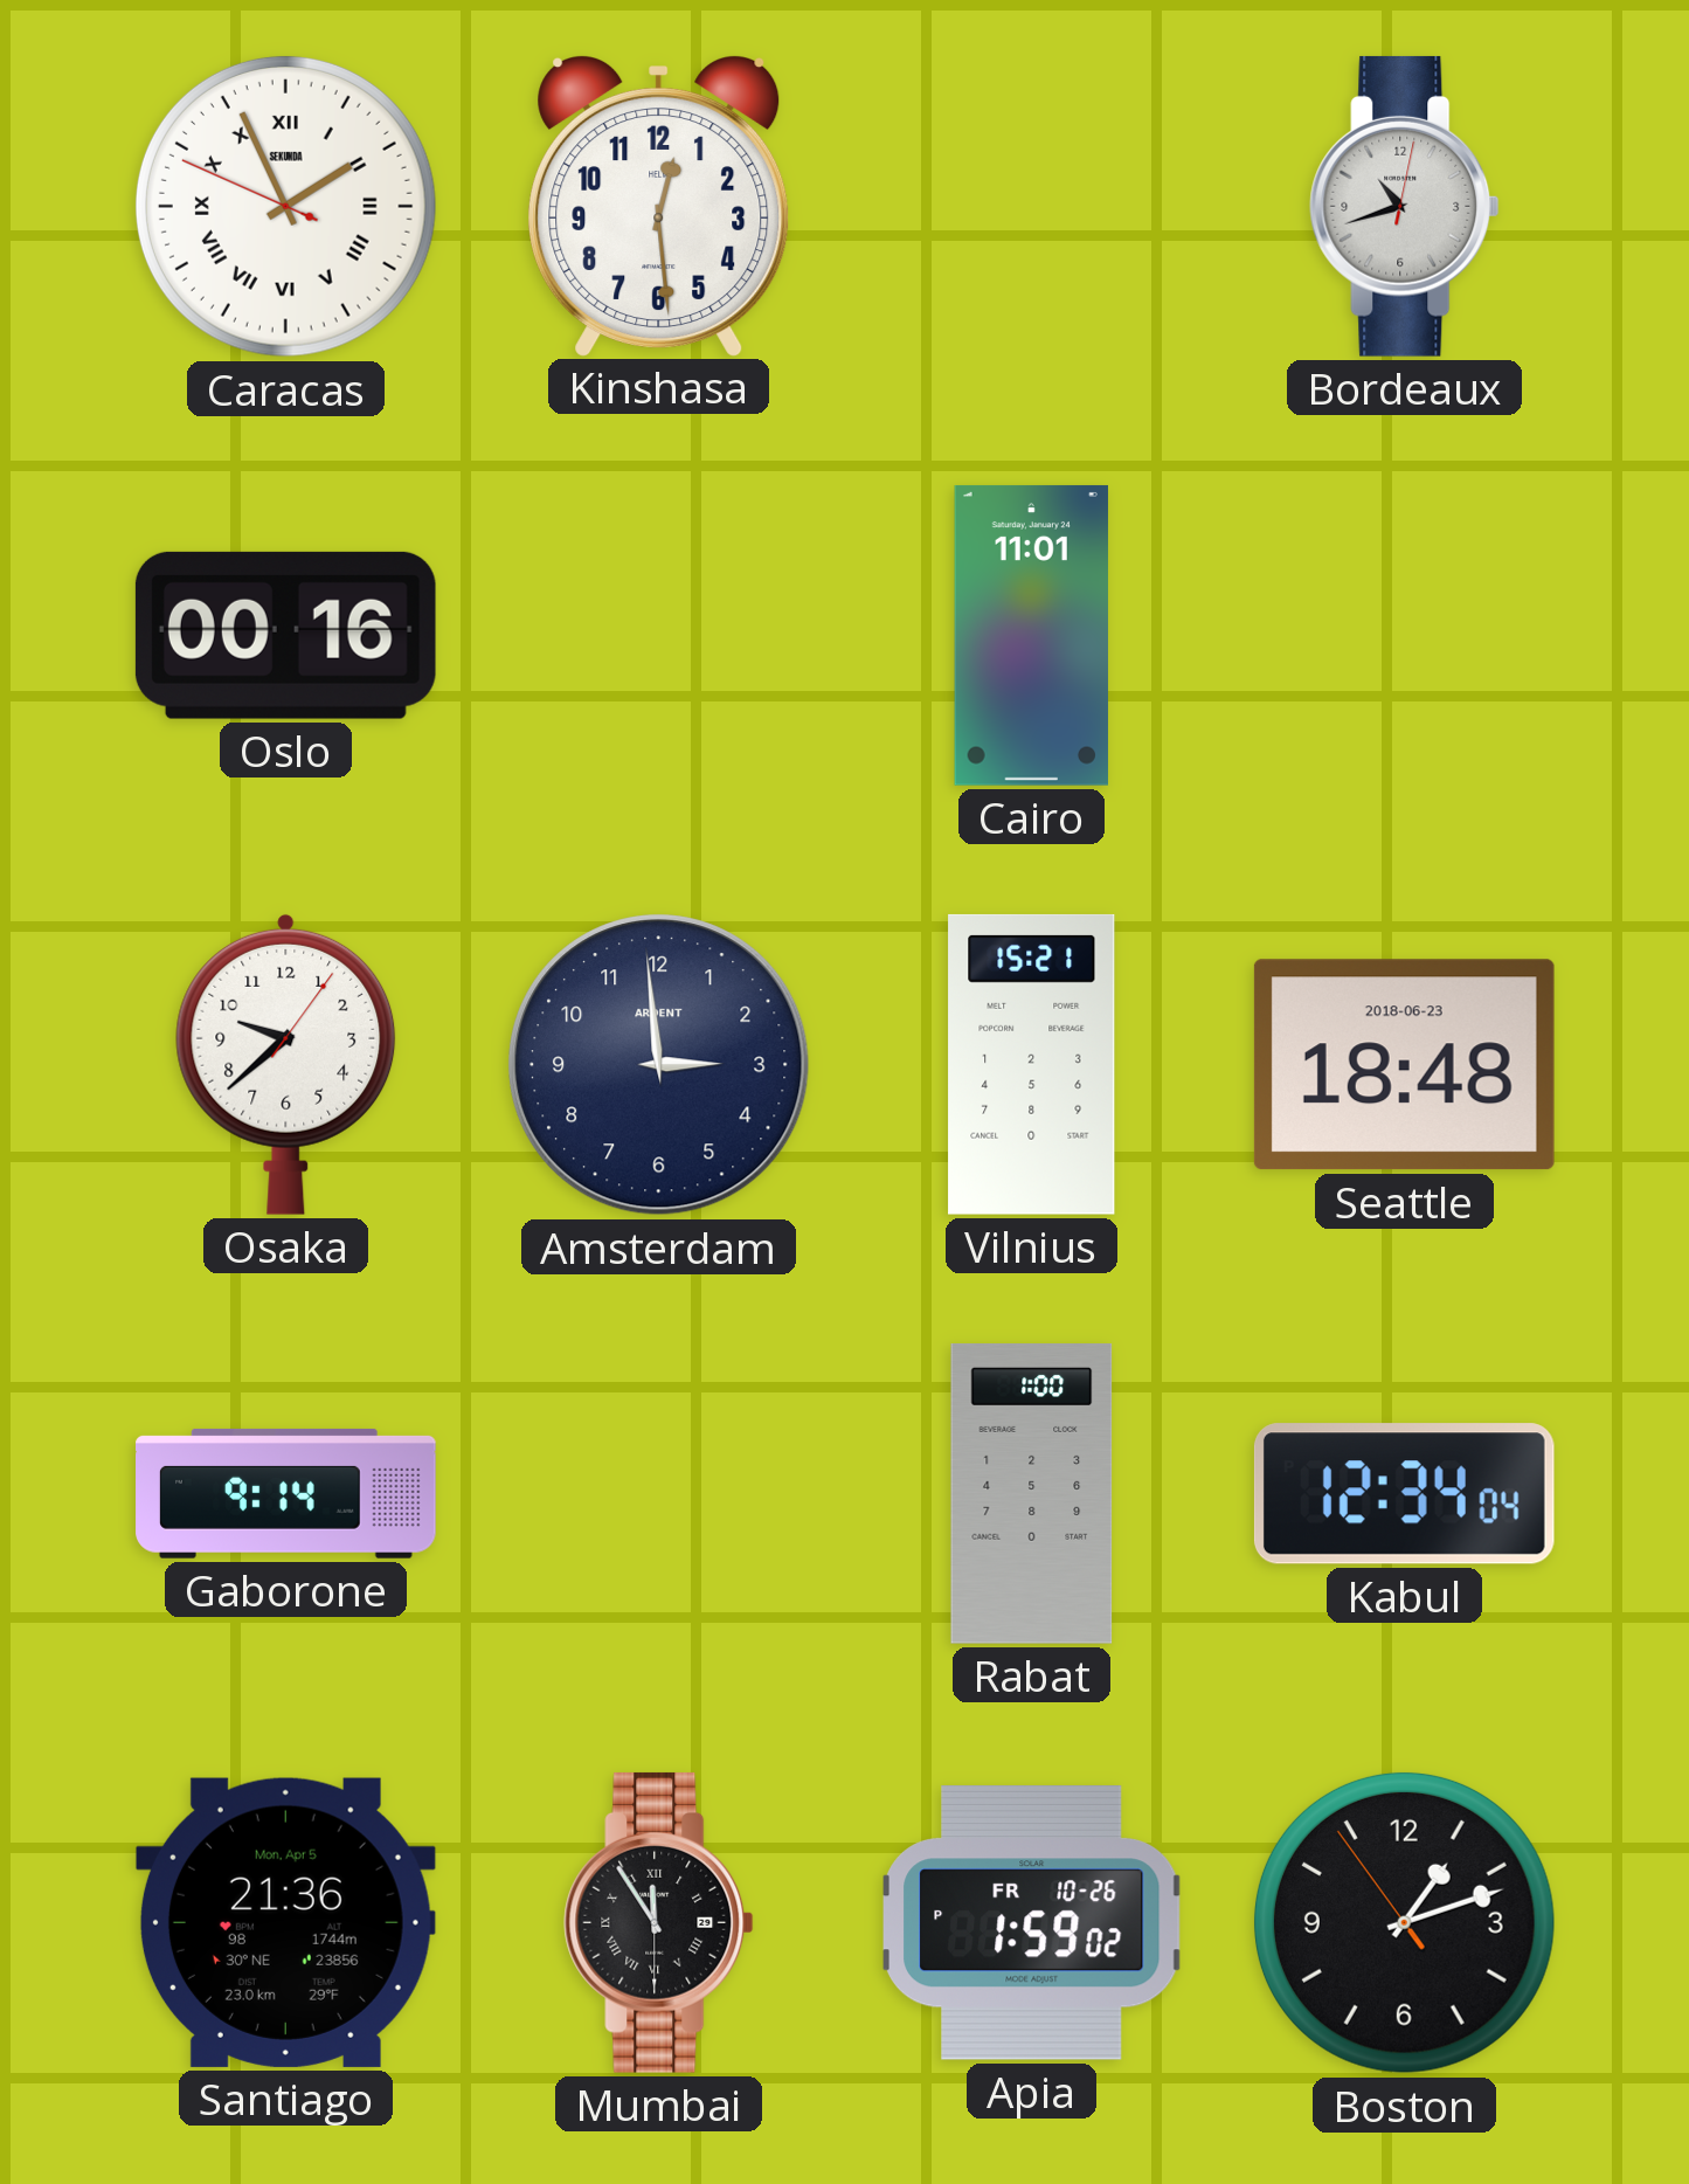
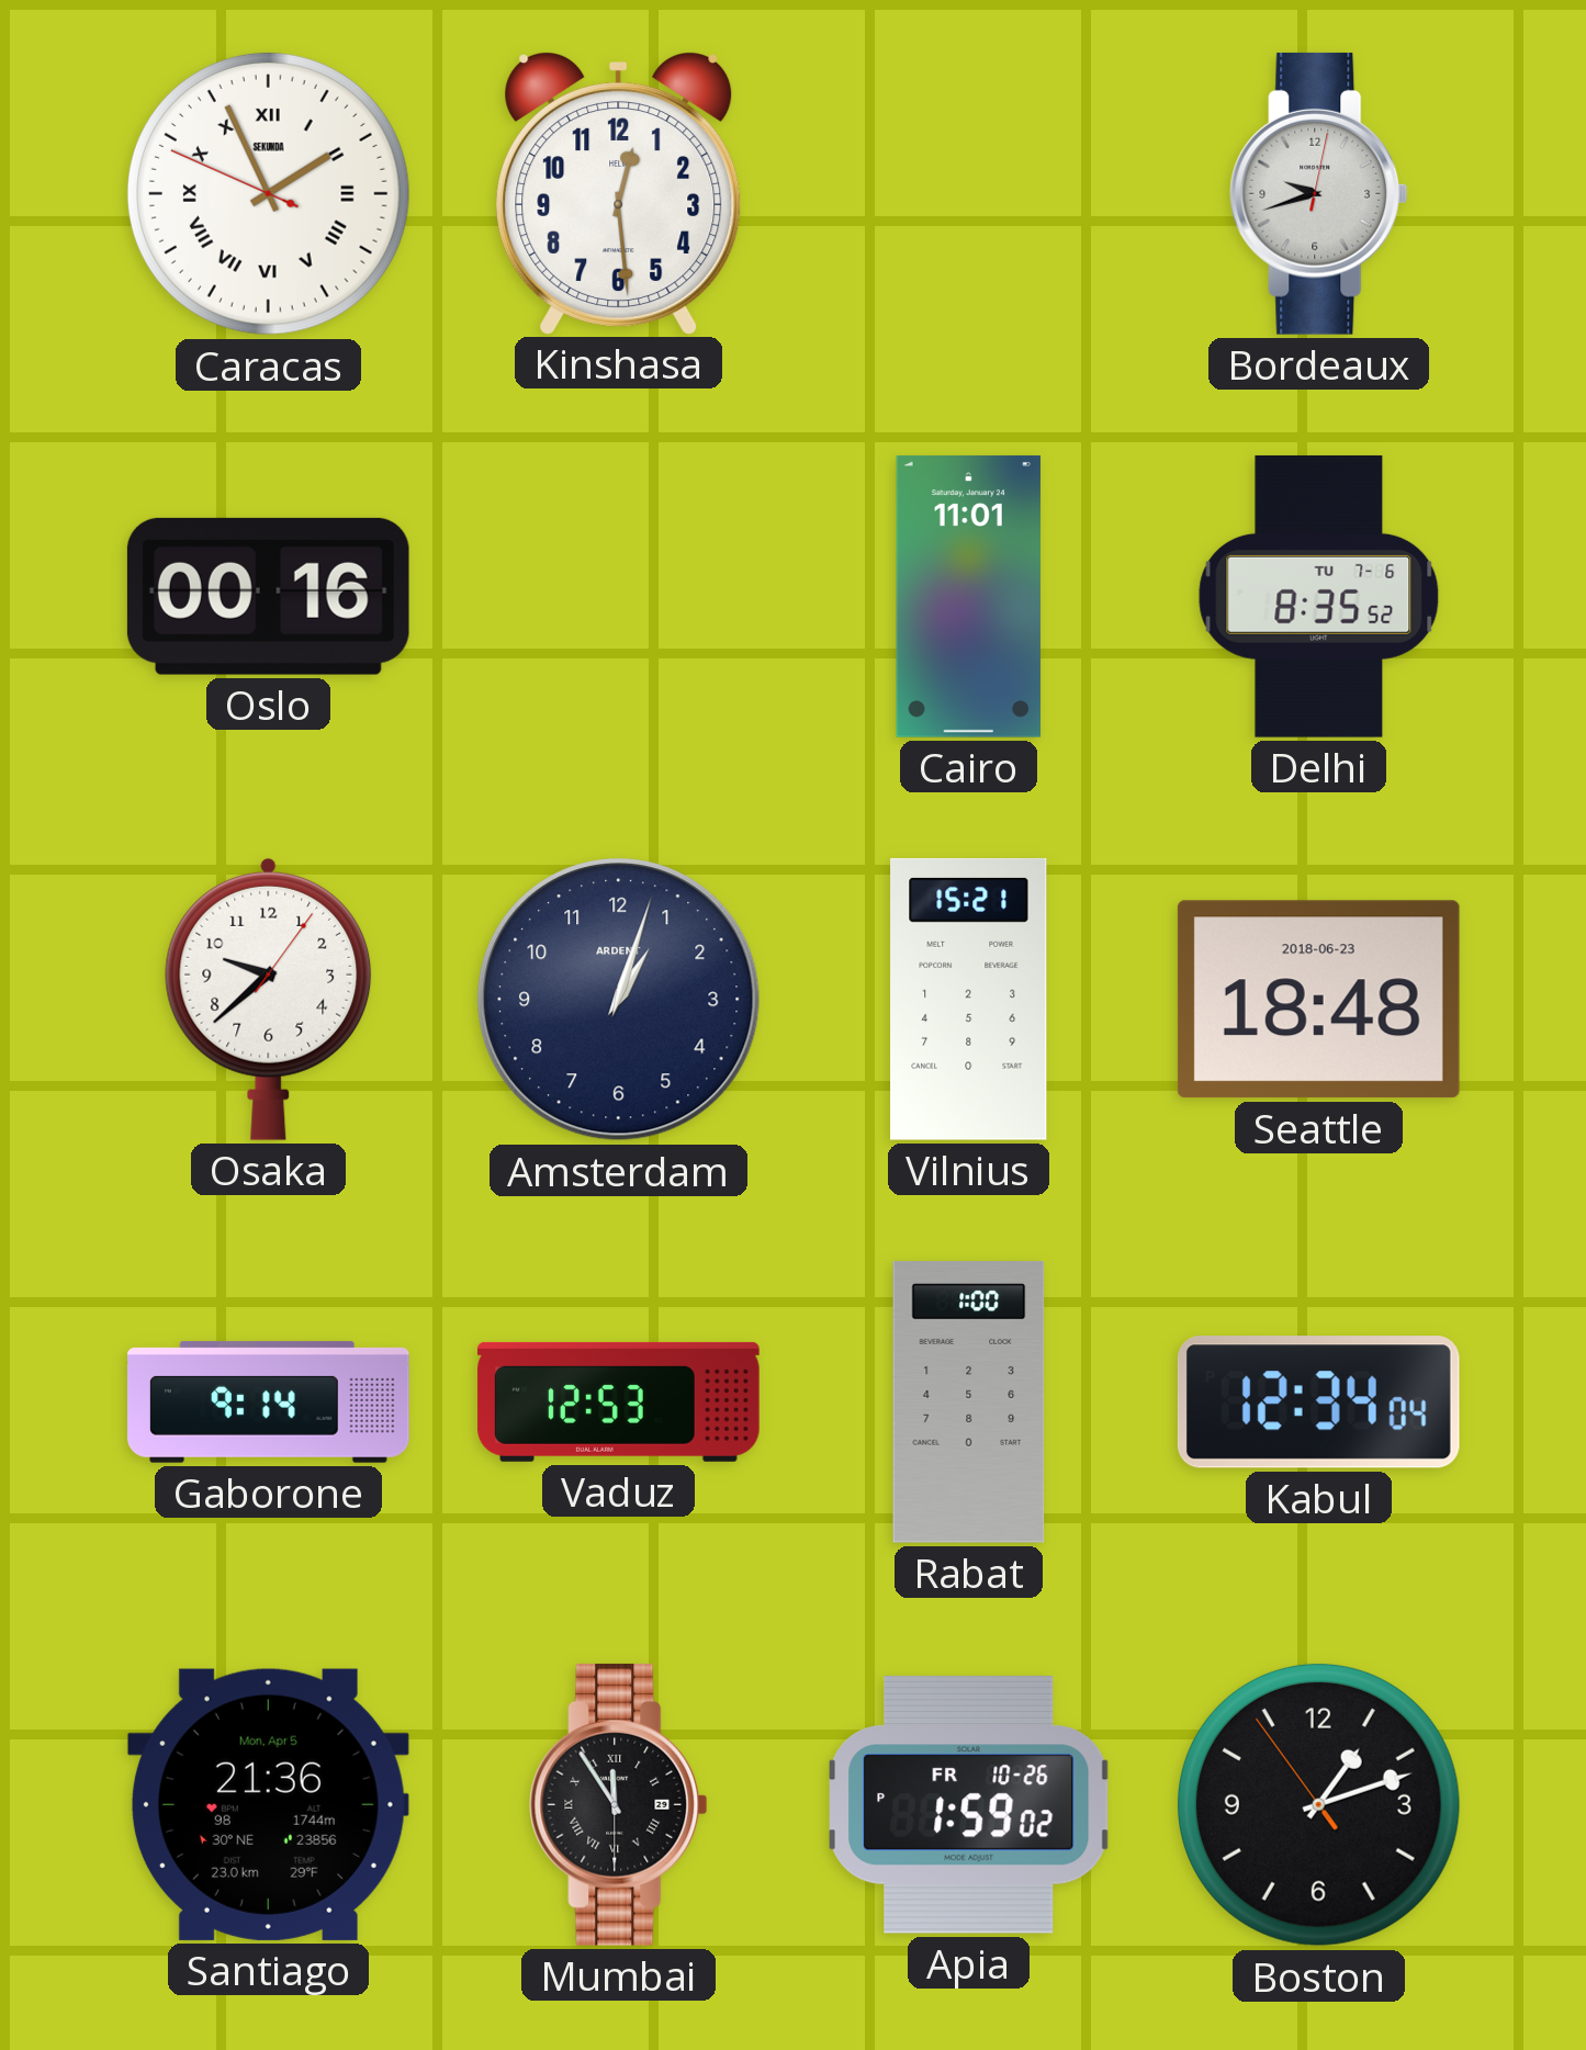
Bordeaux: 10:42 -> 9:42 (1319, 193)
Delhi: none -> 8:35 (1319, 597)
Amsterdam: 2:59 -> 1:03 (619, 1000)
Vaduz: none -> 12:53 (619, 1401)
